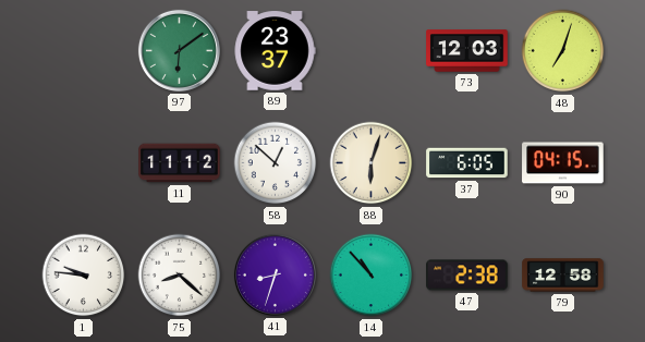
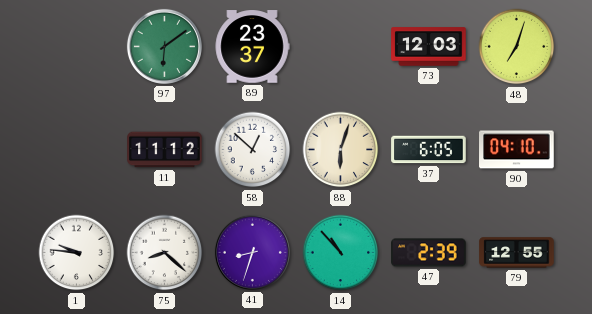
90: 04:15 -> 04:10 (517, 150)
47: 2:38 -> 2:39 (429, 253)
79: 12:58 -> 12:55 (517, 253)
